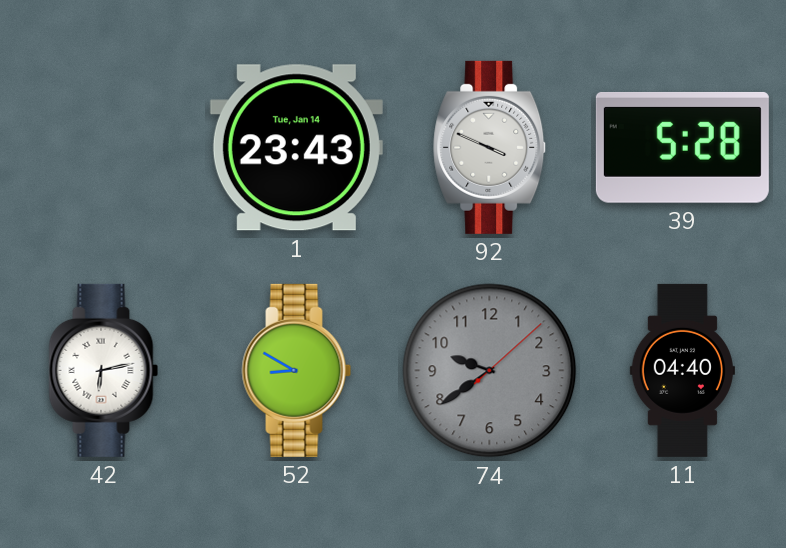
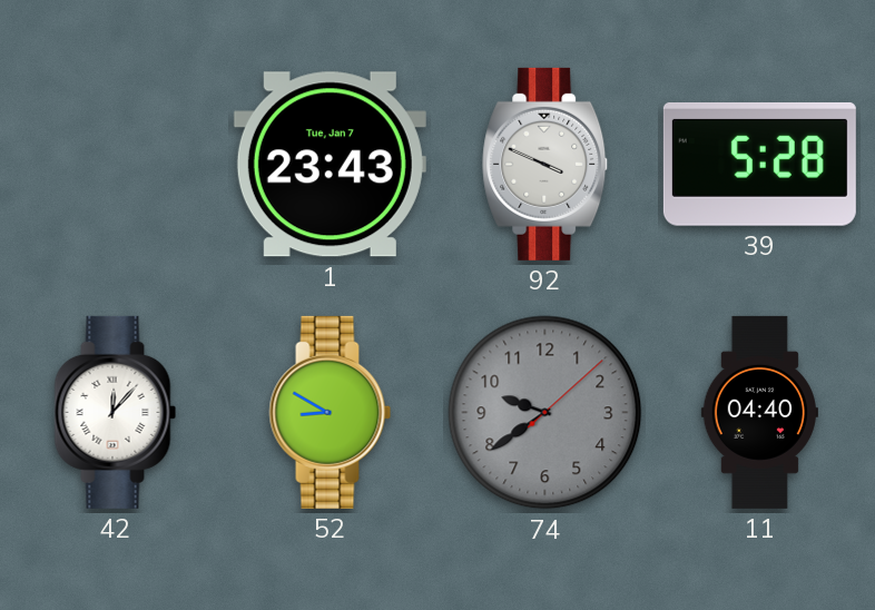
1 date: Tue, Jan 14 -> Tue, Jan 7 (330, 165)
42: 6:13 -> 12:07 (116, 412)
